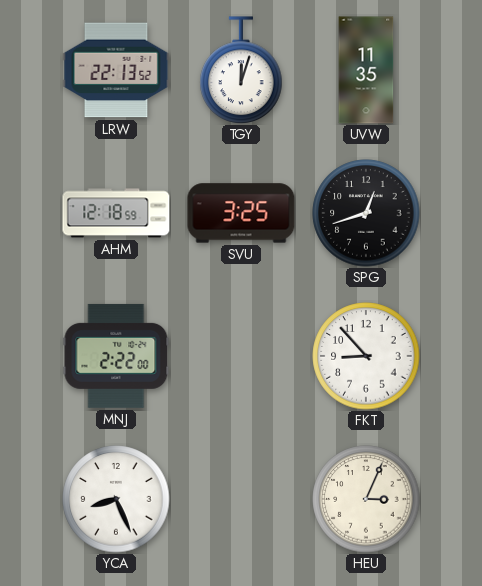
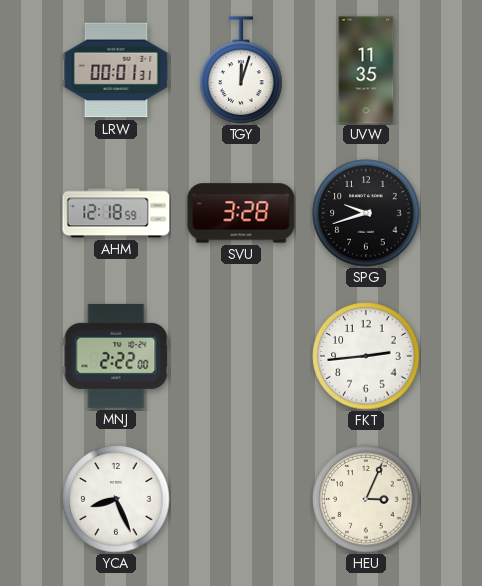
LRW: 22:13 -> 00:01 (116, 70)
SVU: 3:25 -> 3:28 (241, 213)
SPG: 12:42 -> 9:42 (366, 213)
FKT: 8:53 -> 2:44 (366, 356)
